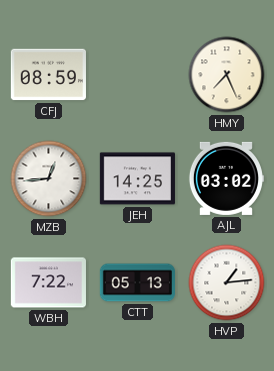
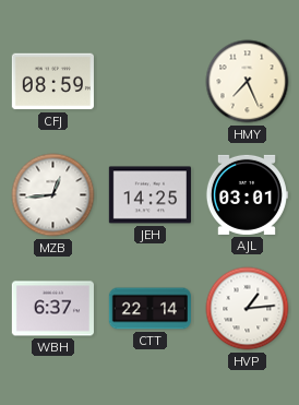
AJL: 03:02 -> 03:01 (247, 194)
WBH: 7:22 -> 6:37 (52, 309)
CTT: 05:13 -> 22:14 (149, 309)
